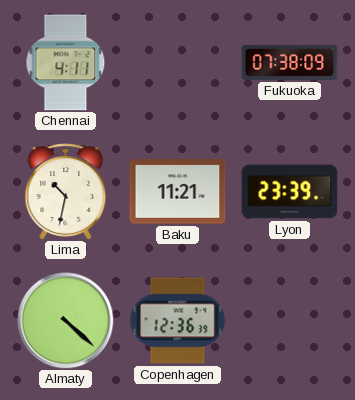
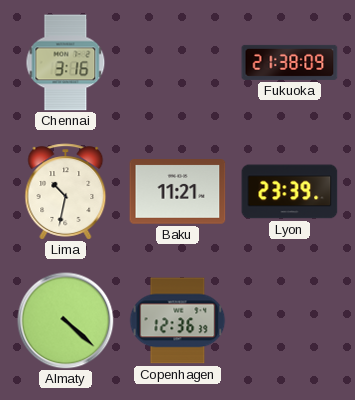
Chennai: 4:11 -> 3:16 (66, 63)
Fukuoka: 07:38 -> 21:38 (290, 62)
